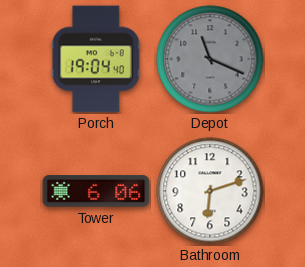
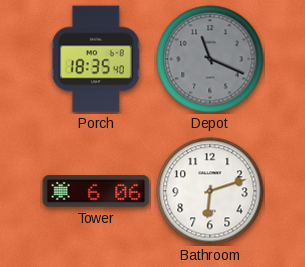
Porch: 19:04 -> 18:35 (96, 59)
